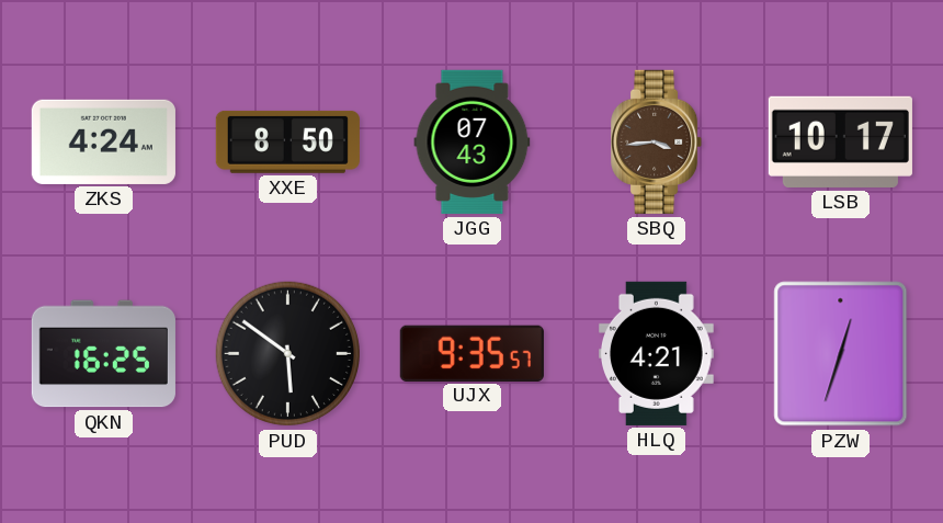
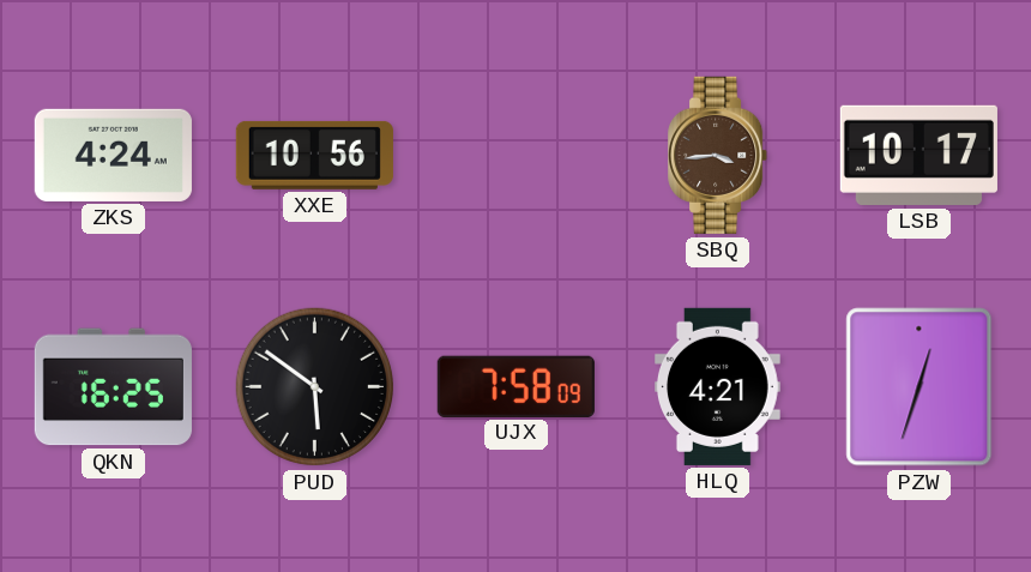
XXE: 8:50 -> 10:56 (314, 155)
JGG: 07:43 -> none (473, 141)
UJX: 9:35 -> 7:58 (515, 386)
